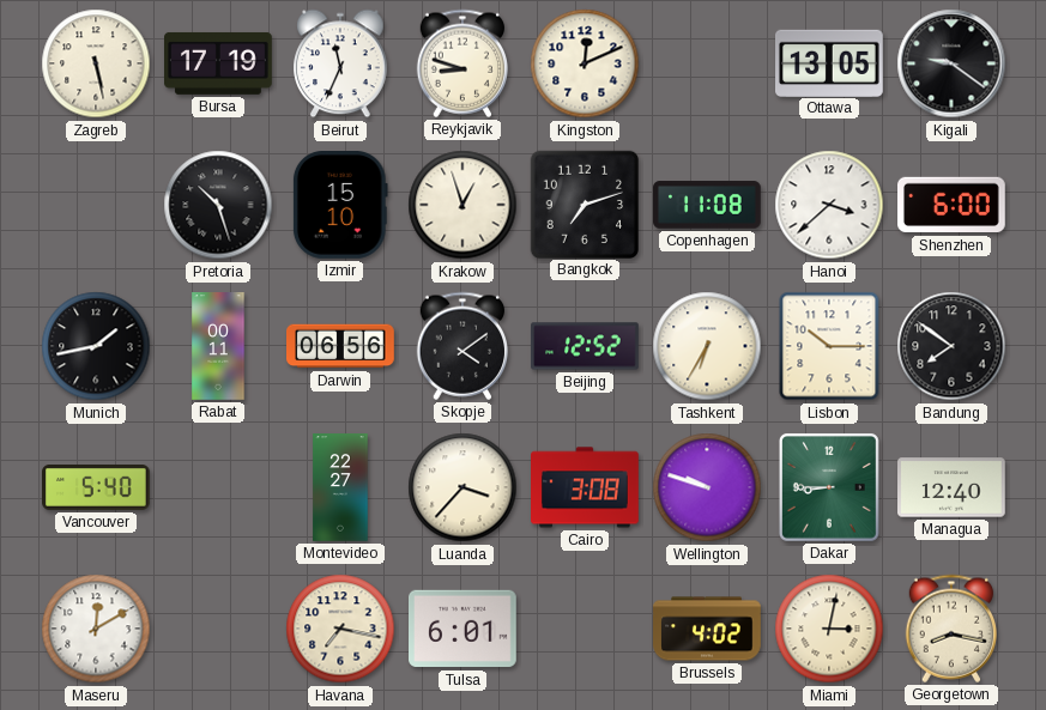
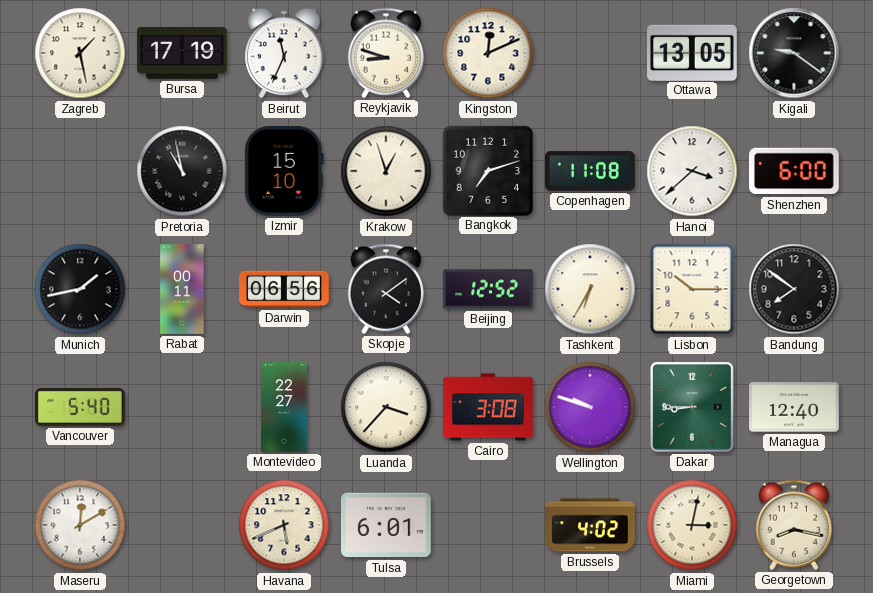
Zagreb: 5:28 -> 1:28 (80, 53)
Pretoria: 10:27 -> 10:58 (182, 171)
Havana: 7:17 -> 5:41 (284, 525)
